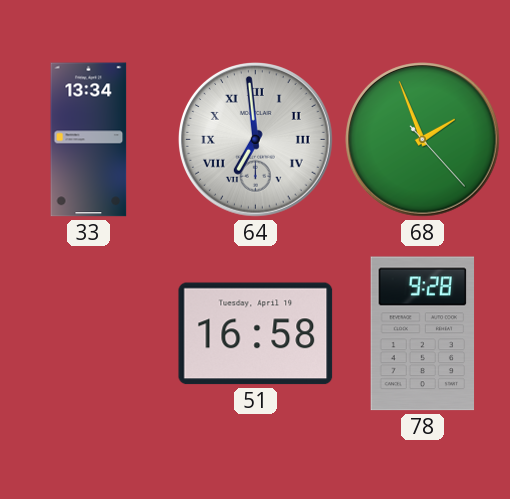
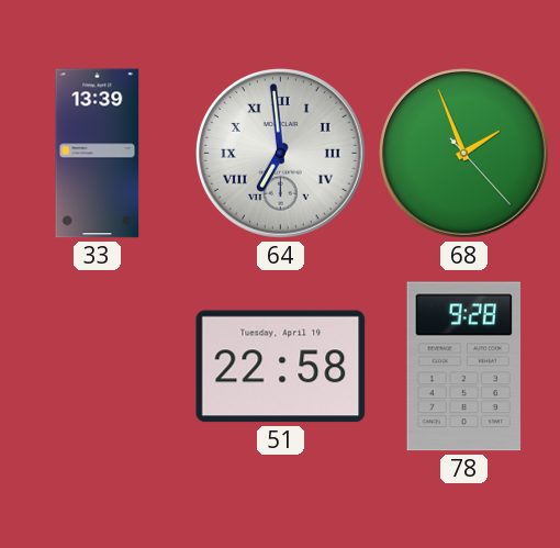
33: 13:34 -> 13:39 (98, 154)
51: 16:58 -> 22:58 (281, 367)
